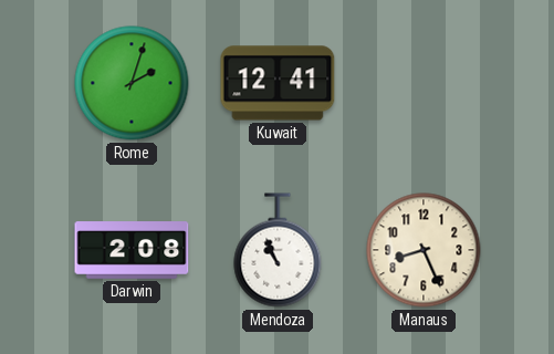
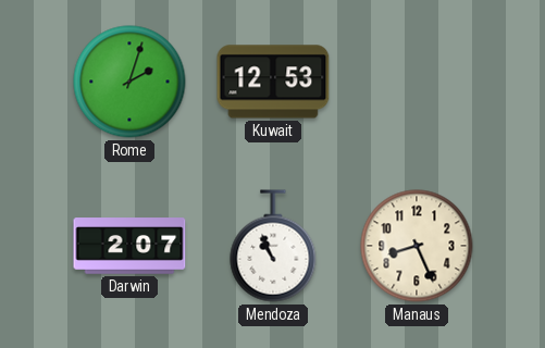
Kuwait: 12:41 -> 12:53 (273, 82)
Darwin: 2:08 -> 2:07 (129, 246)
